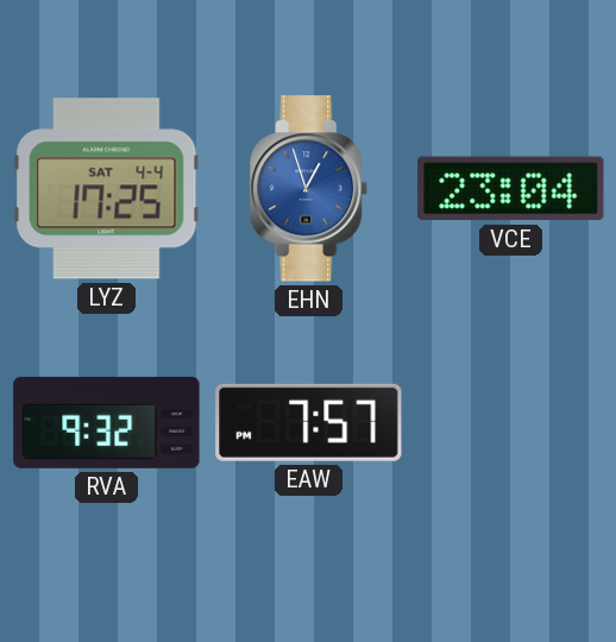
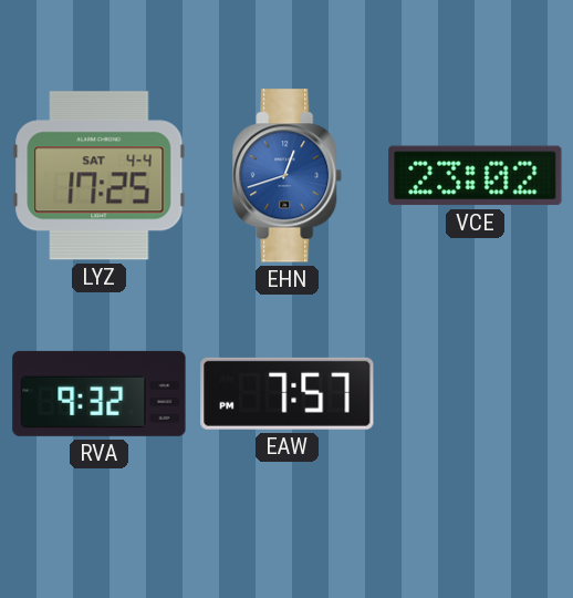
EHN: 12:57 -> 12:42 (288, 176)
VCE: 23:04 -> 23:02 (476, 176)
